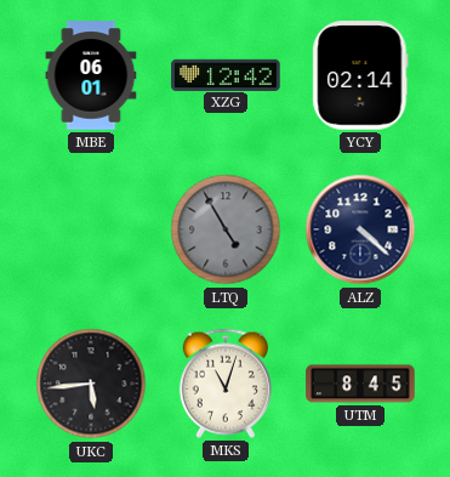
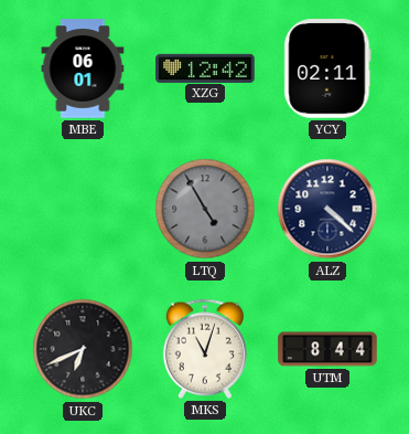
YCY: 02:14 -> 02:11 (327, 68)
UKC: 5:44 -> 6:41 (83, 349)
UTM: 8:45 -> 8:44 (327, 349)
